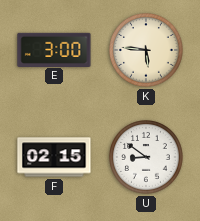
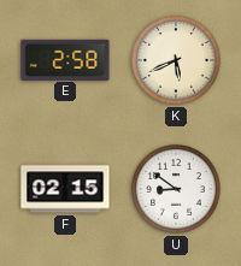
E: 3:00 -> 2:58 (65, 59)
K: 5:46 -> 5:41 (177, 61)
